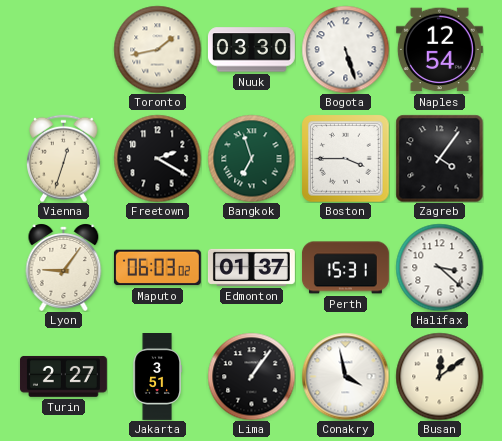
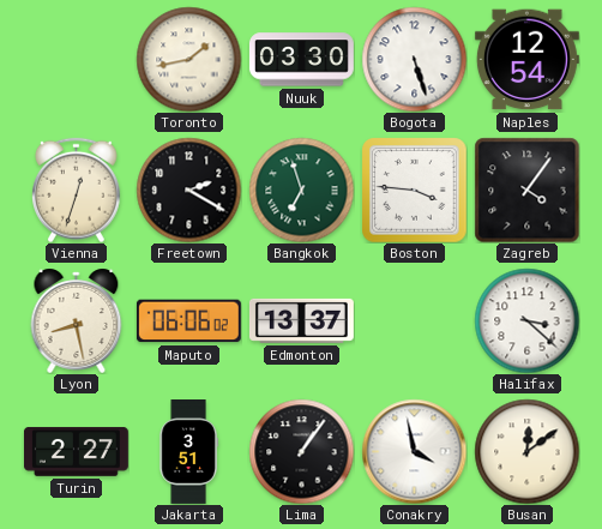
Boston: 3:45 -> 3:46 (414, 190)
Lyon: 9:06 -> 8:28 (77, 320)
Maputo: 06:03 -> 06:06 (188, 321)
Edmonton: 01:37 -> 13:37 (301, 320)
Perth: 15:31 -> none (345, 268)
